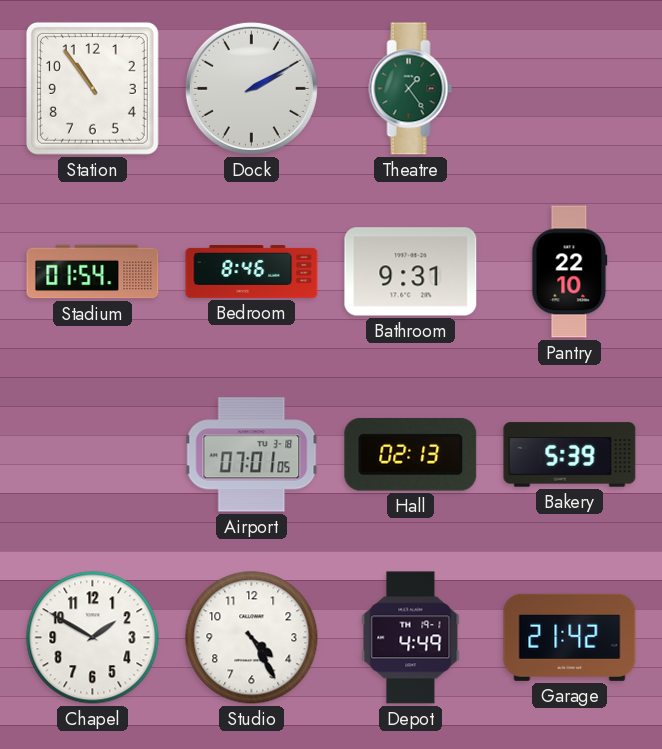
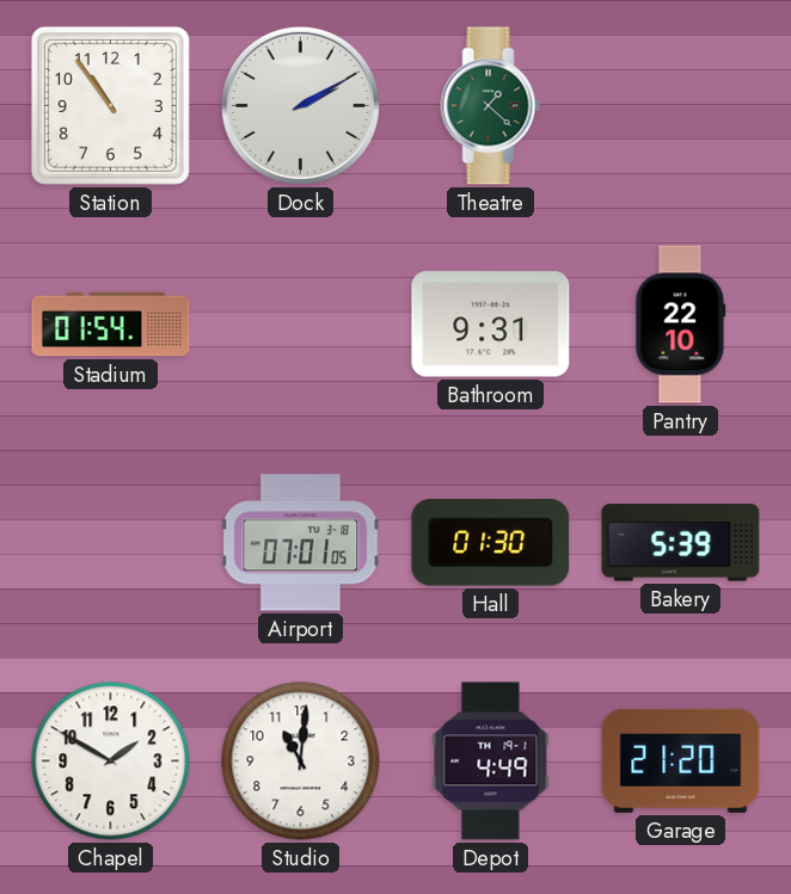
Theatre: 1:24 -> 1:22 (491, 106)
Bedroom: 8:46 -> none (252, 272)
Hall: 02:13 -> 01:30 (491, 542)
Studio: 4:25 -> 11:01 (301, 762)
Garage: 21:42 -> 21:20 (681, 760)
